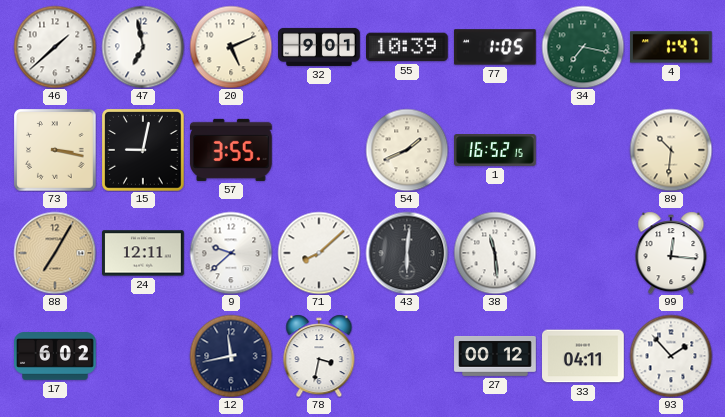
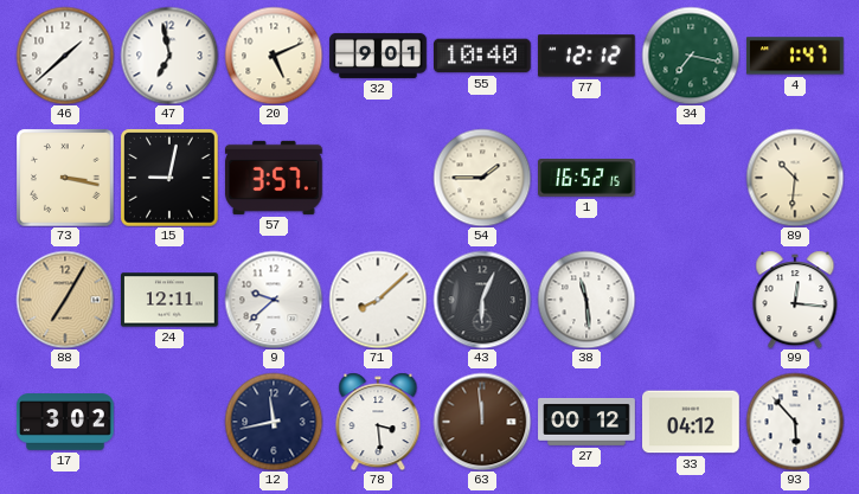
55: 10:39 -> 10:40 (483, 56)
77: 1:05 -> 12:12 (586, 56)
57: 3:55 -> 3:57 (274, 178)
54: 1:41 -> 1:45 (482, 178)
43: 6:01 -> 6:04 (482, 300)
17: 6:02 -> 3:02 (65, 422)
78: 3:32 -> 3:29 (378, 422)
63: none -> 11:59 (482, 422)
33: 04:11 -> 04:12 (692, 422)
93: 1:53 -> 5:53 (795, 422)
